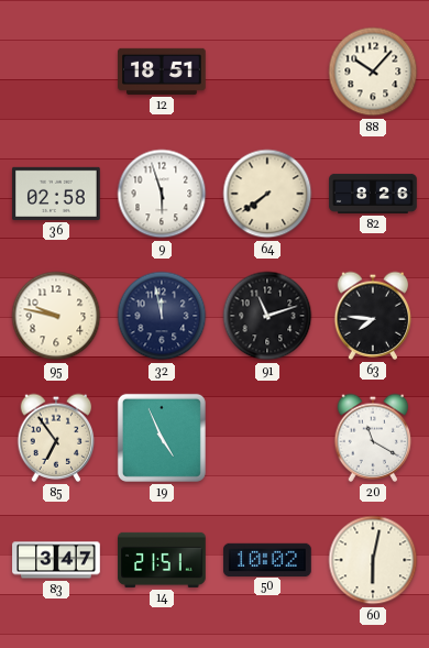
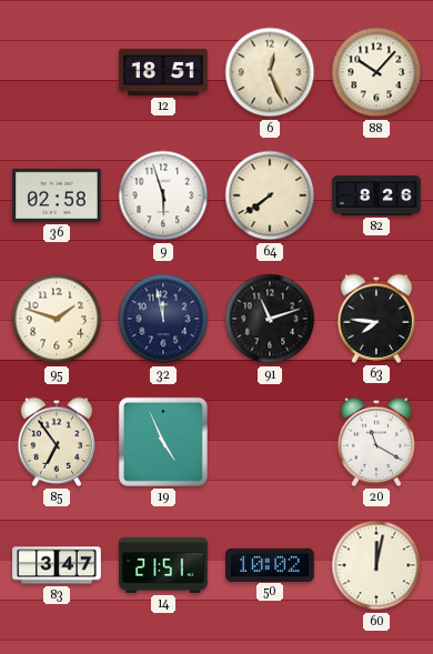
6: none -> 12:26 (270, 72)
95: 9:47 -> 1:48 (57, 319)
60: 6:02 -> 12:02 (376, 565)
